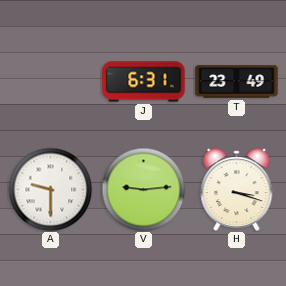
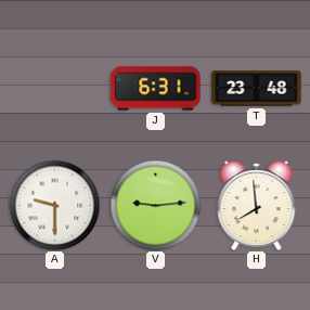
T: 23:49 -> 23:48 (257, 89)
H: 3:18 -> 7:59 (257, 206)
